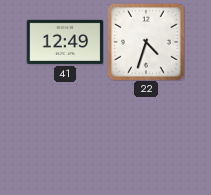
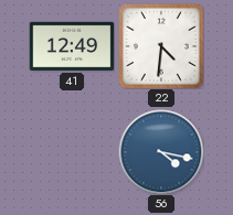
22: 4:33 -> 4:31 (161, 46)
56: none -> 4:17 (161, 152)
